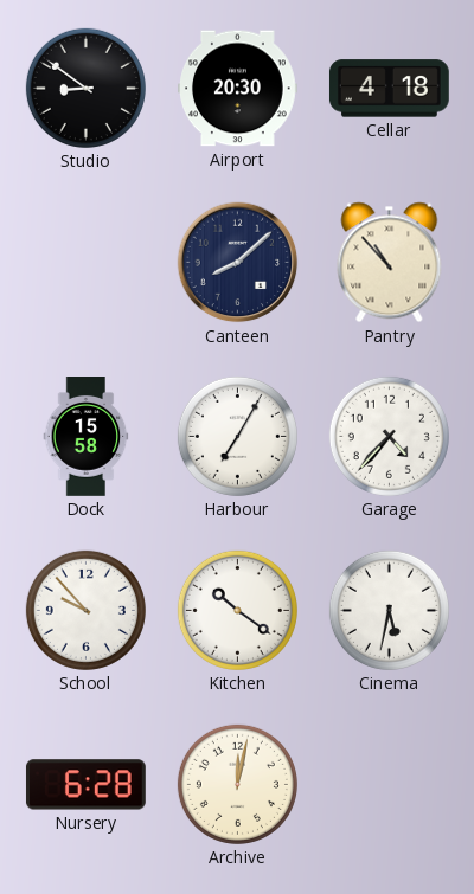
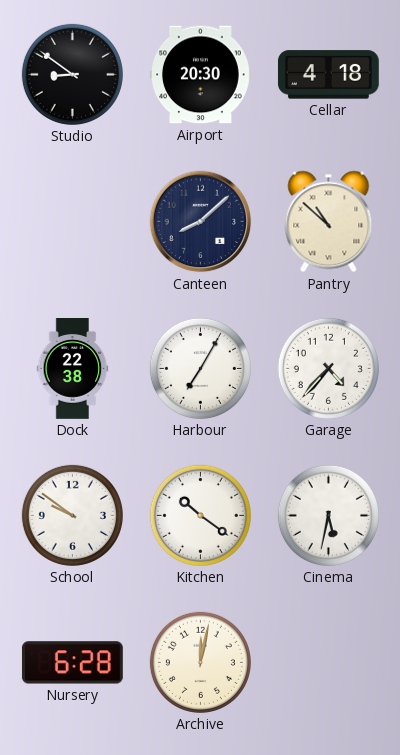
Pantry: 10:53 -> 10:52 (329, 222)
Dock: 15:58 -> 22:38 (73, 369)
School: 9:53 -> 9:51 (72, 515)
